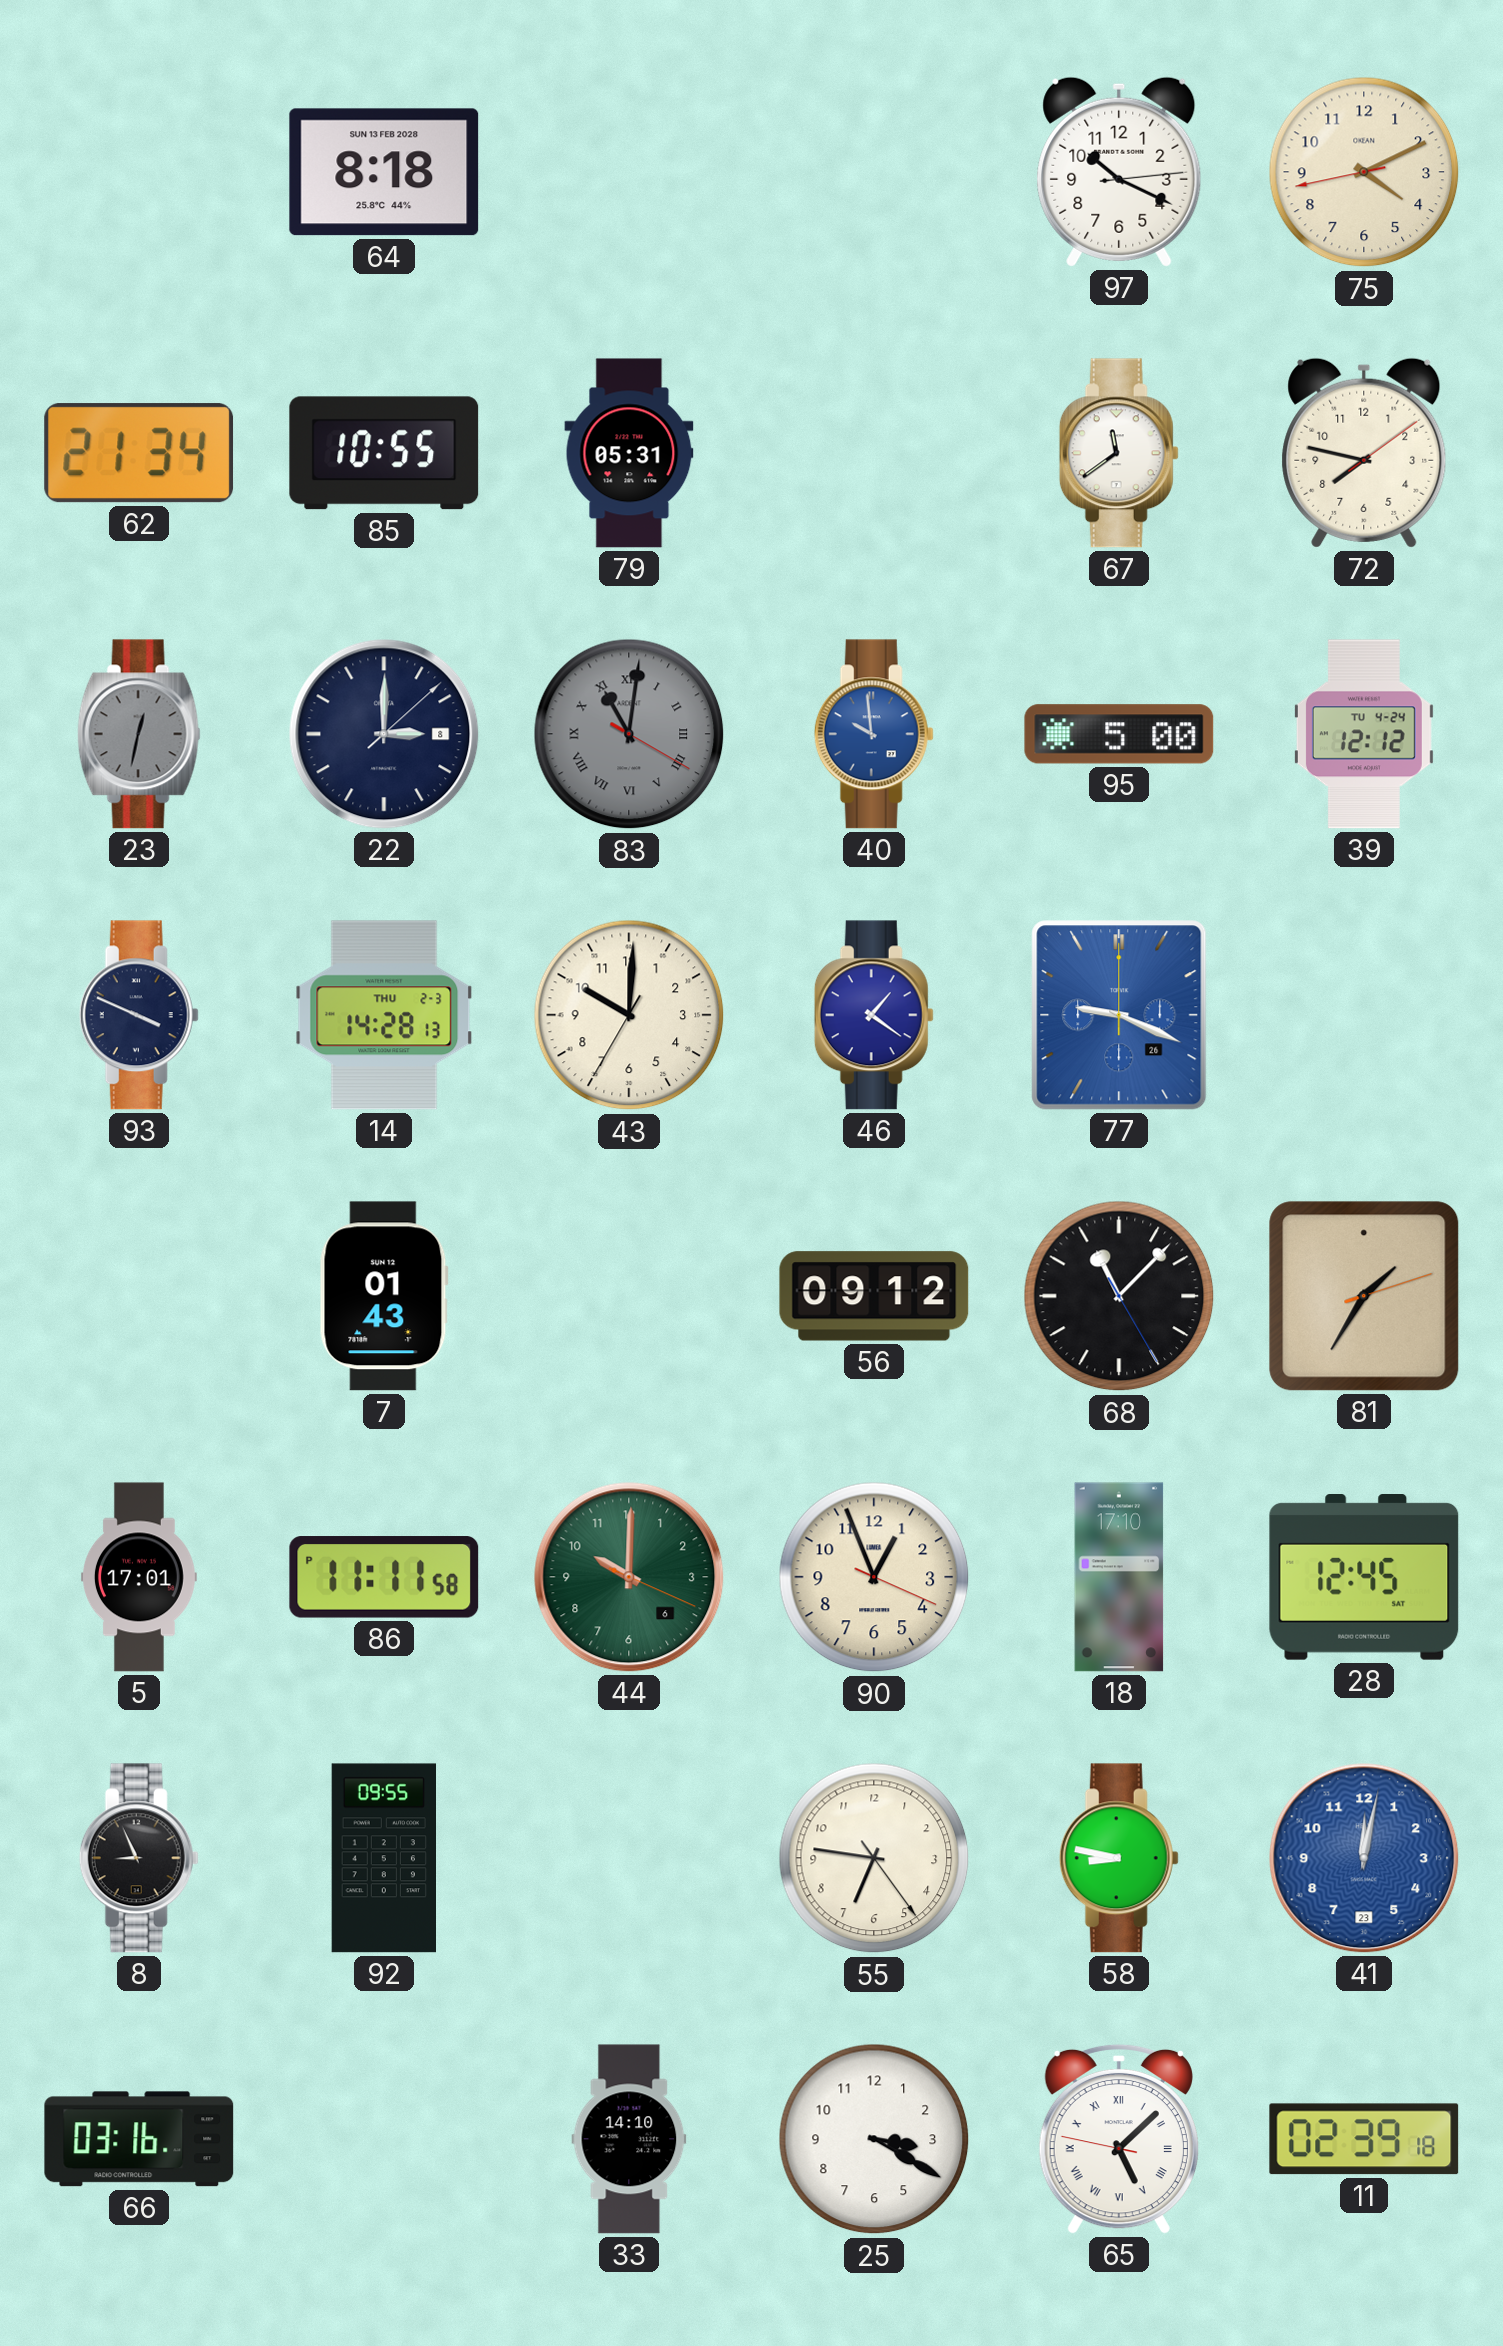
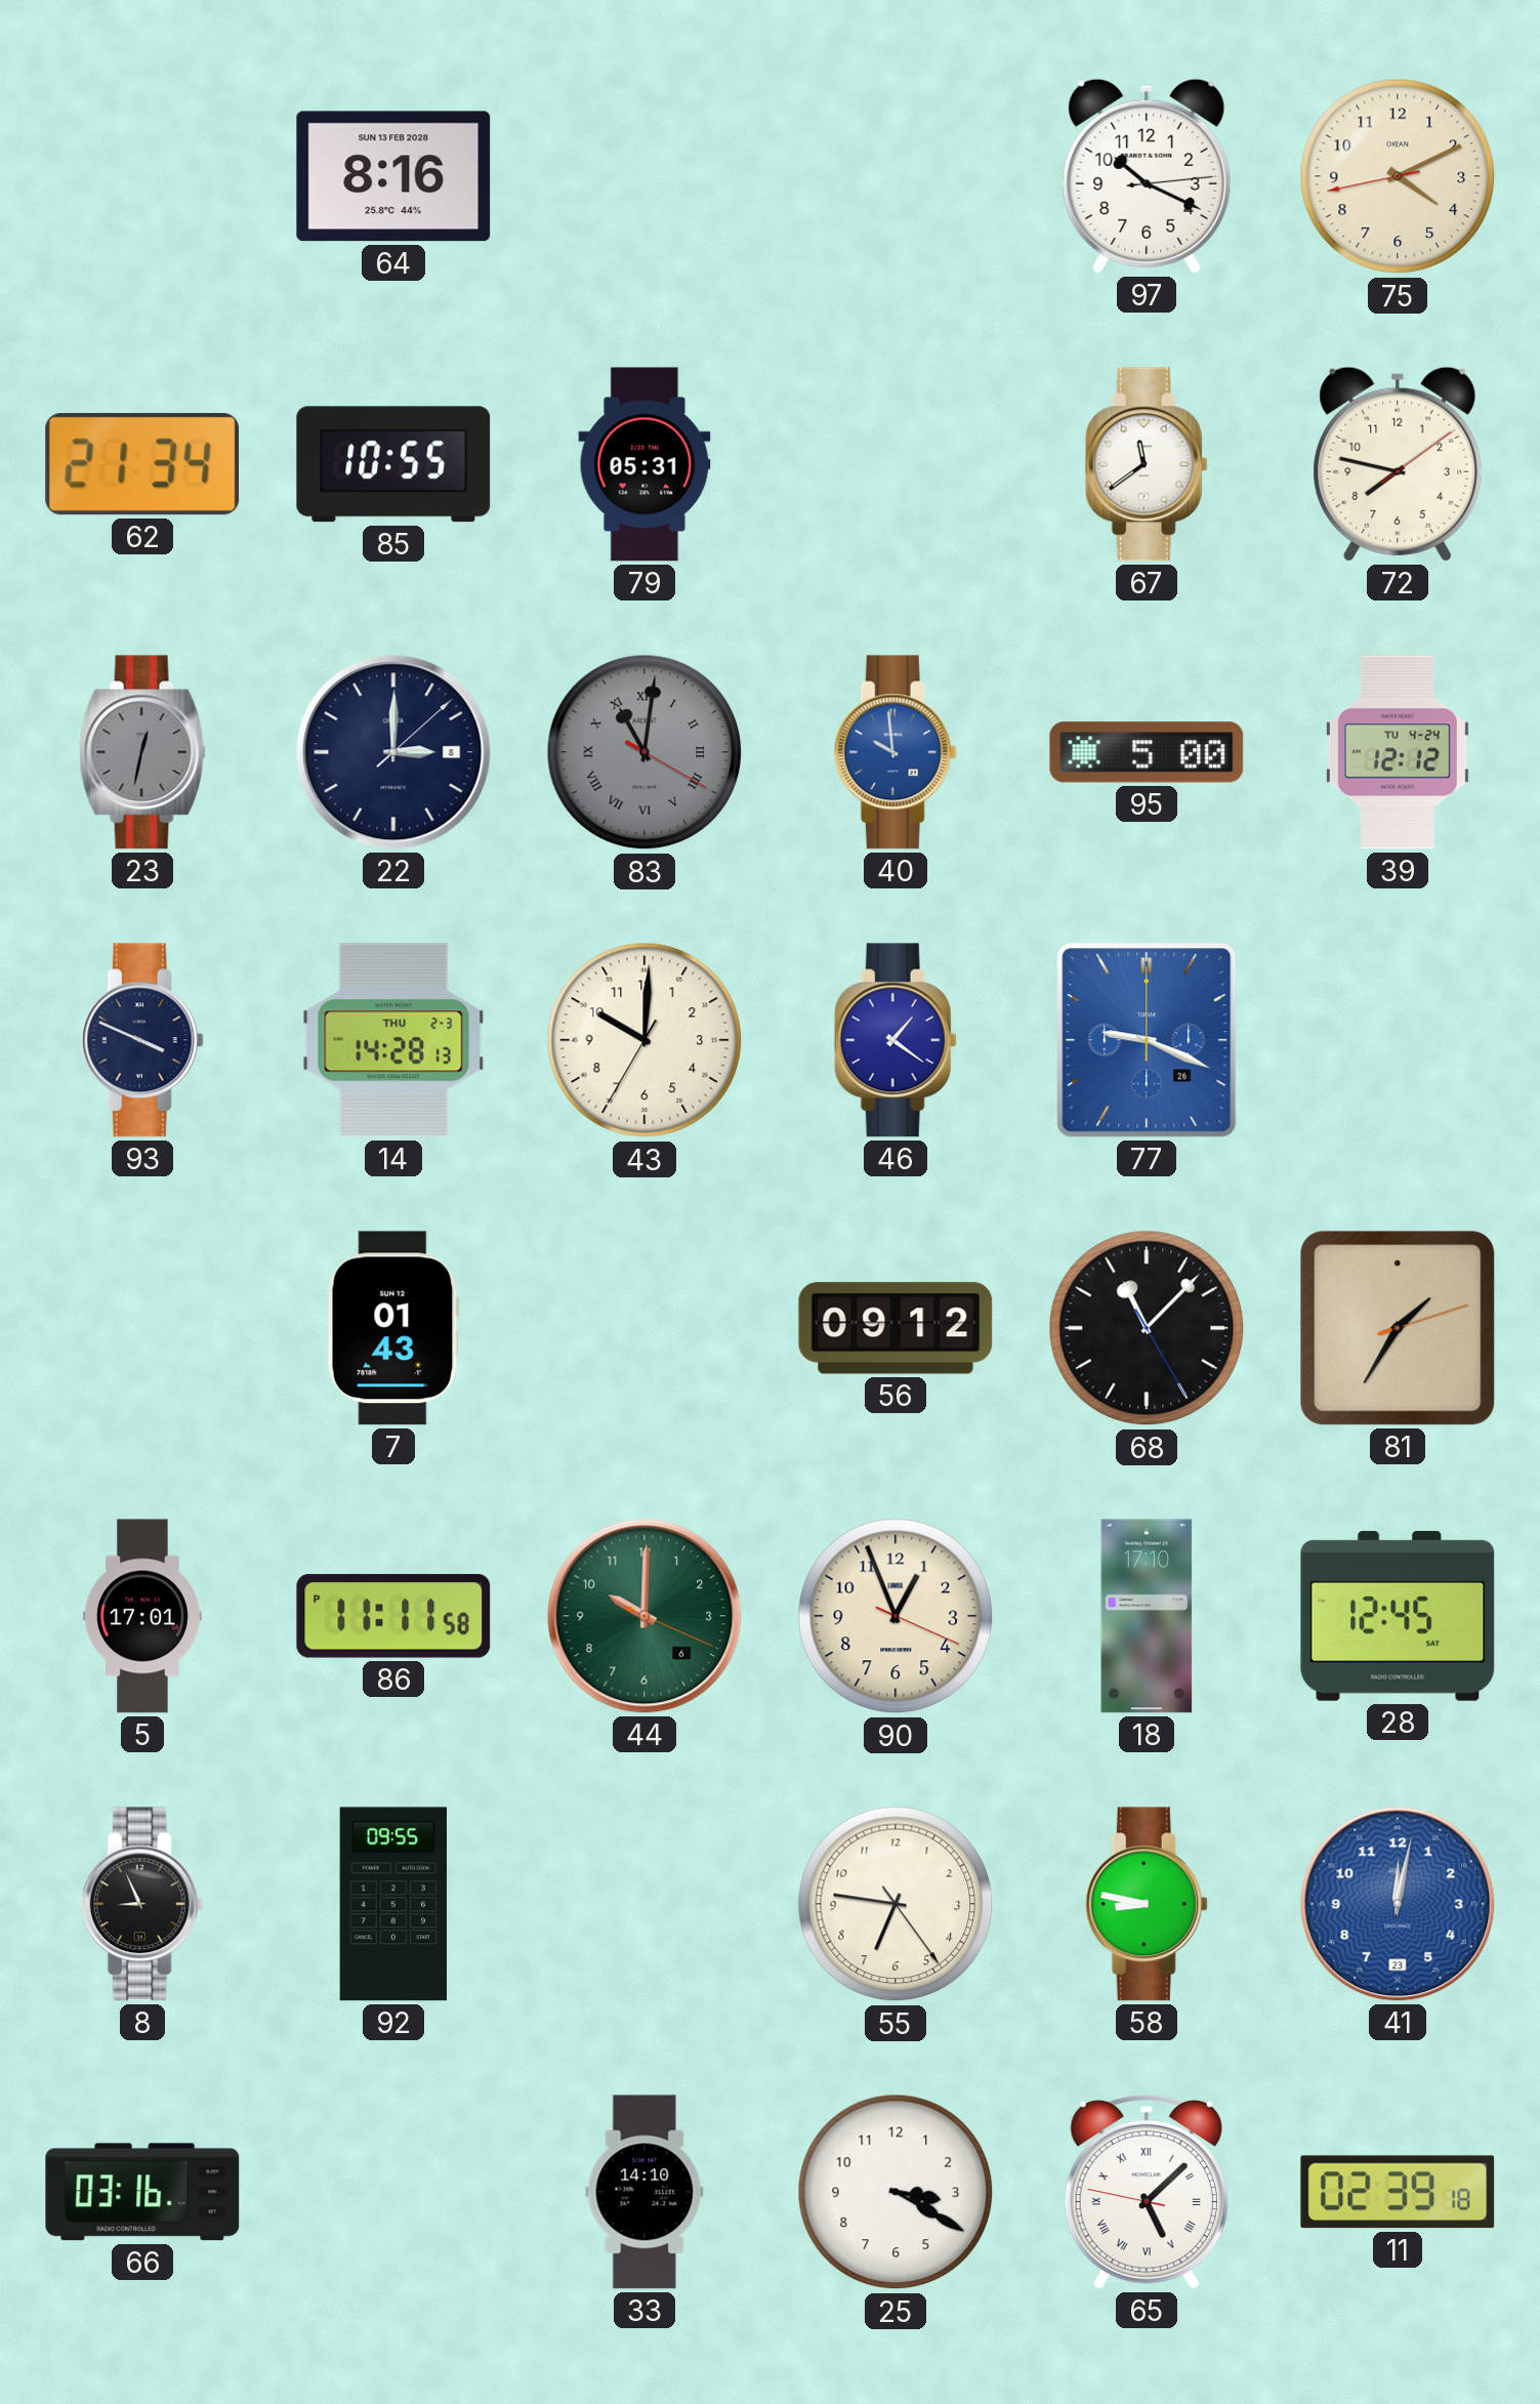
64: 8:18 -> 8:16 (393, 176)
